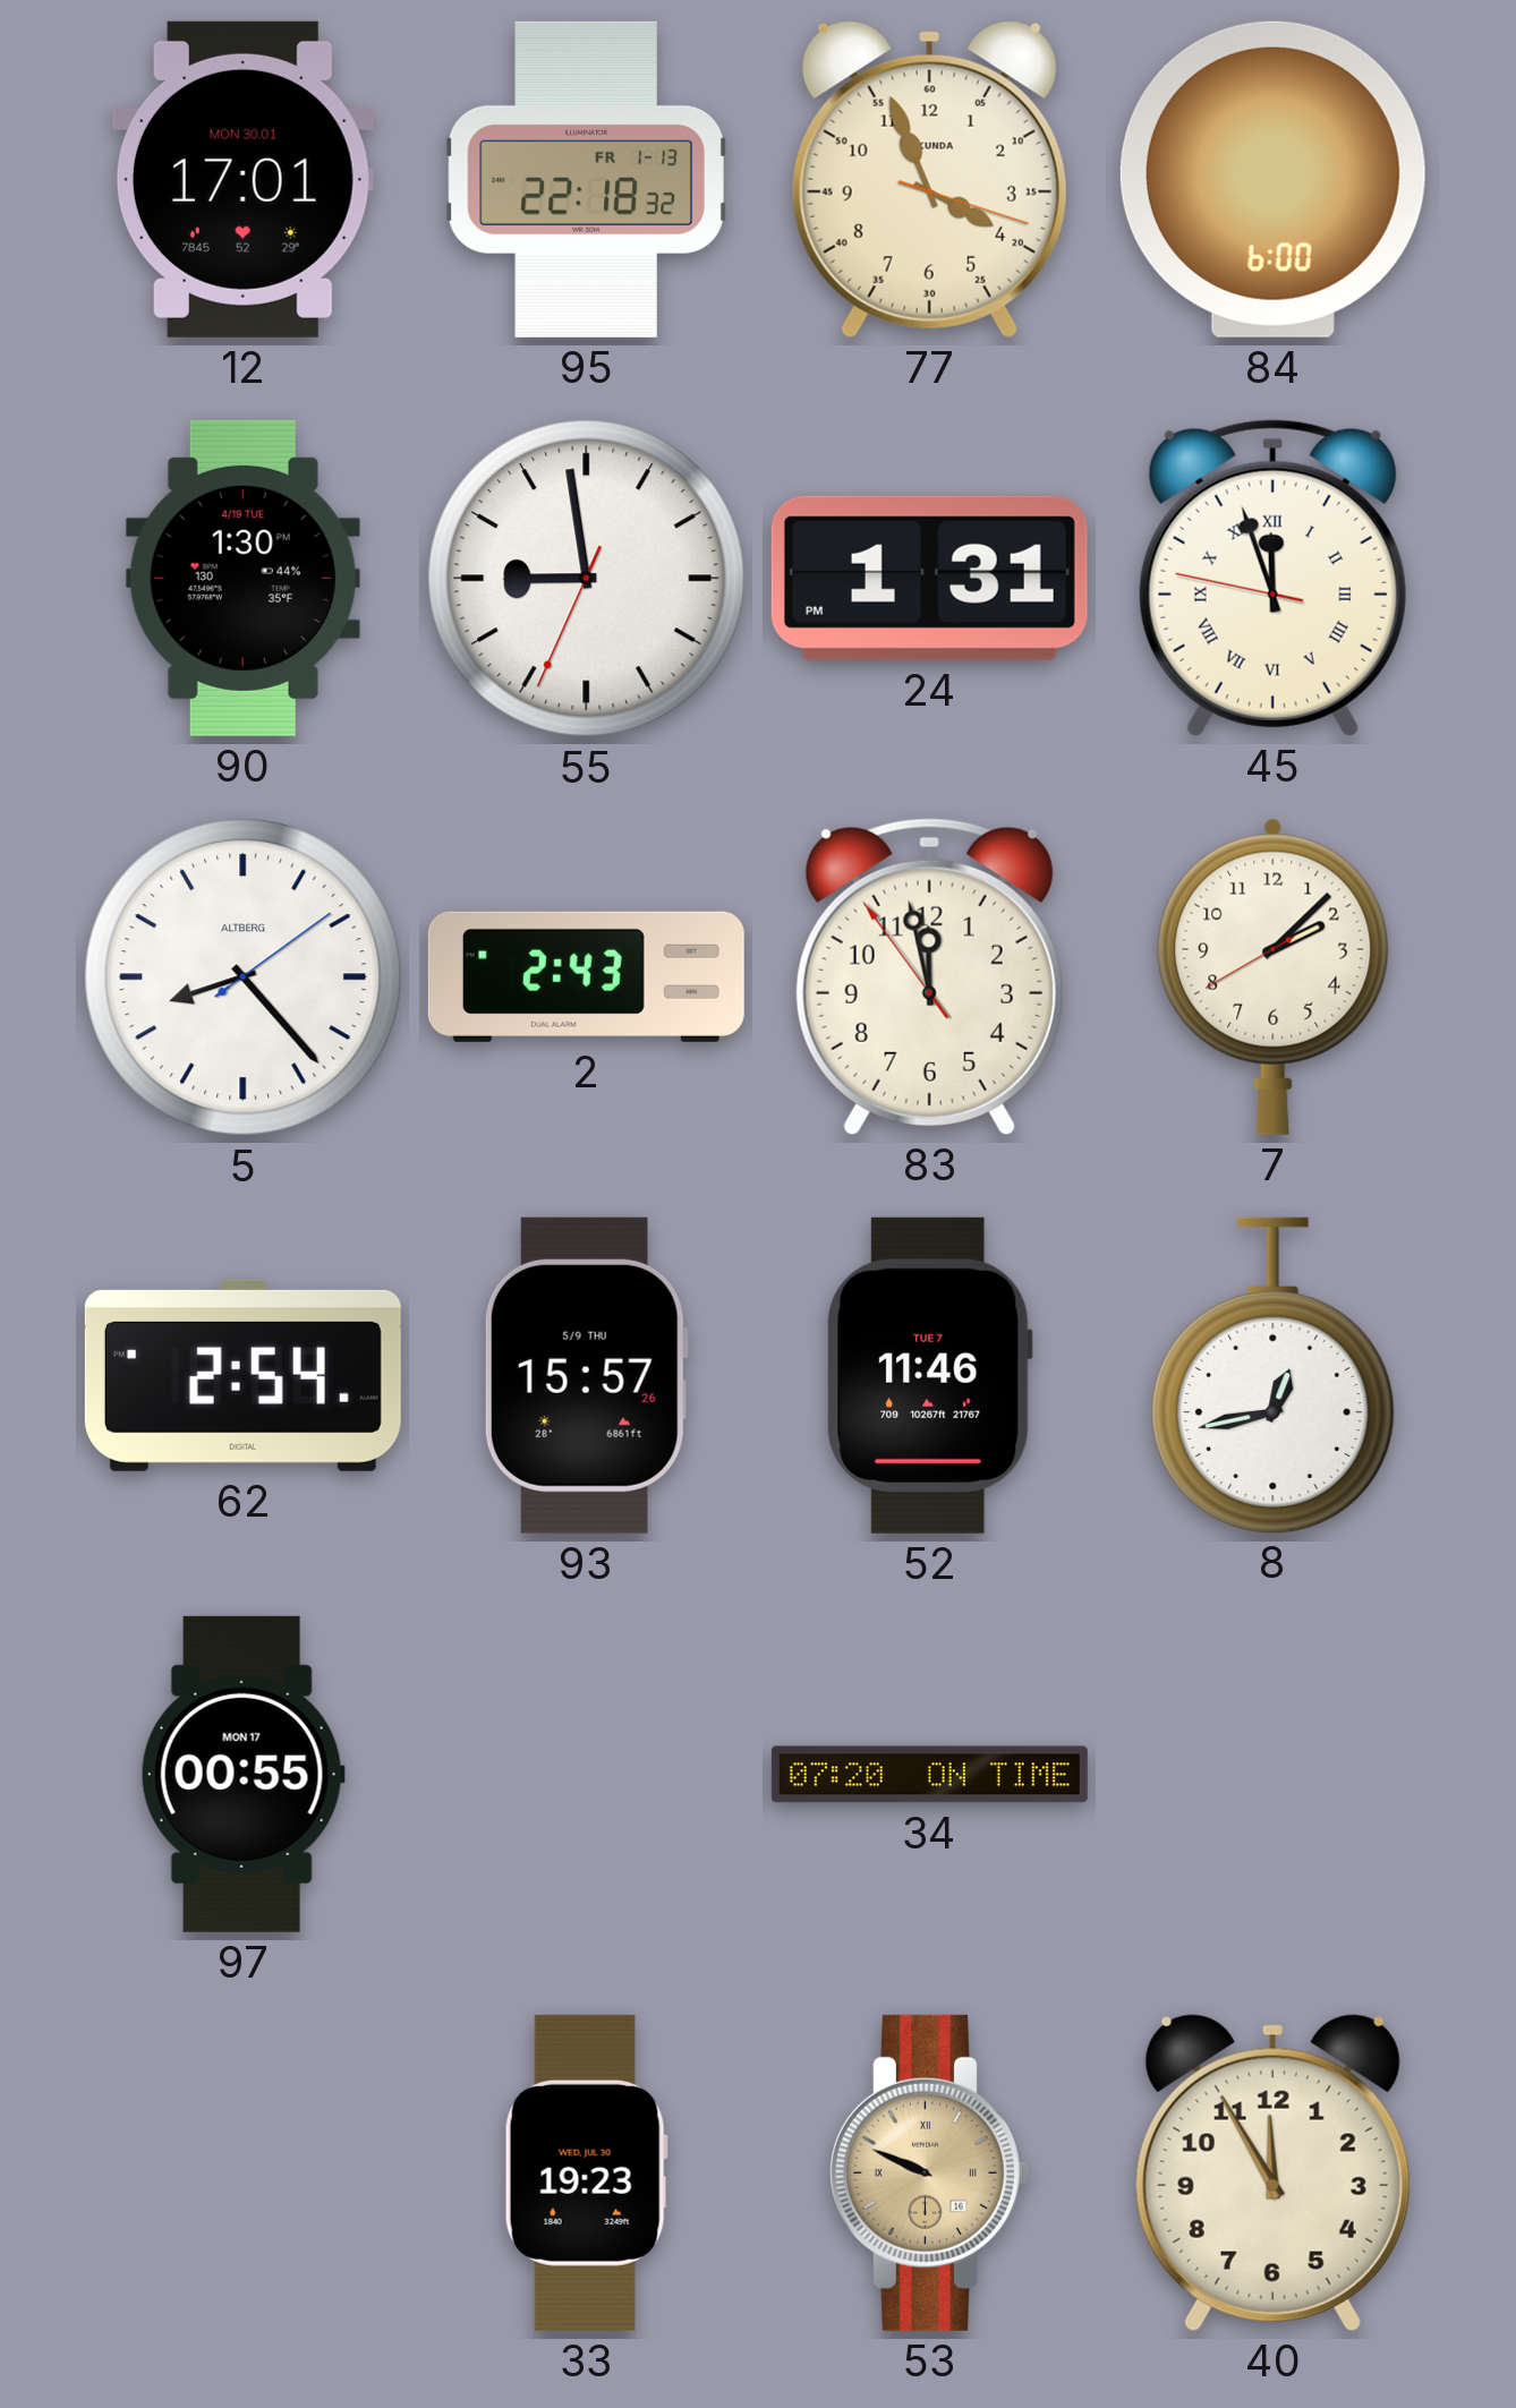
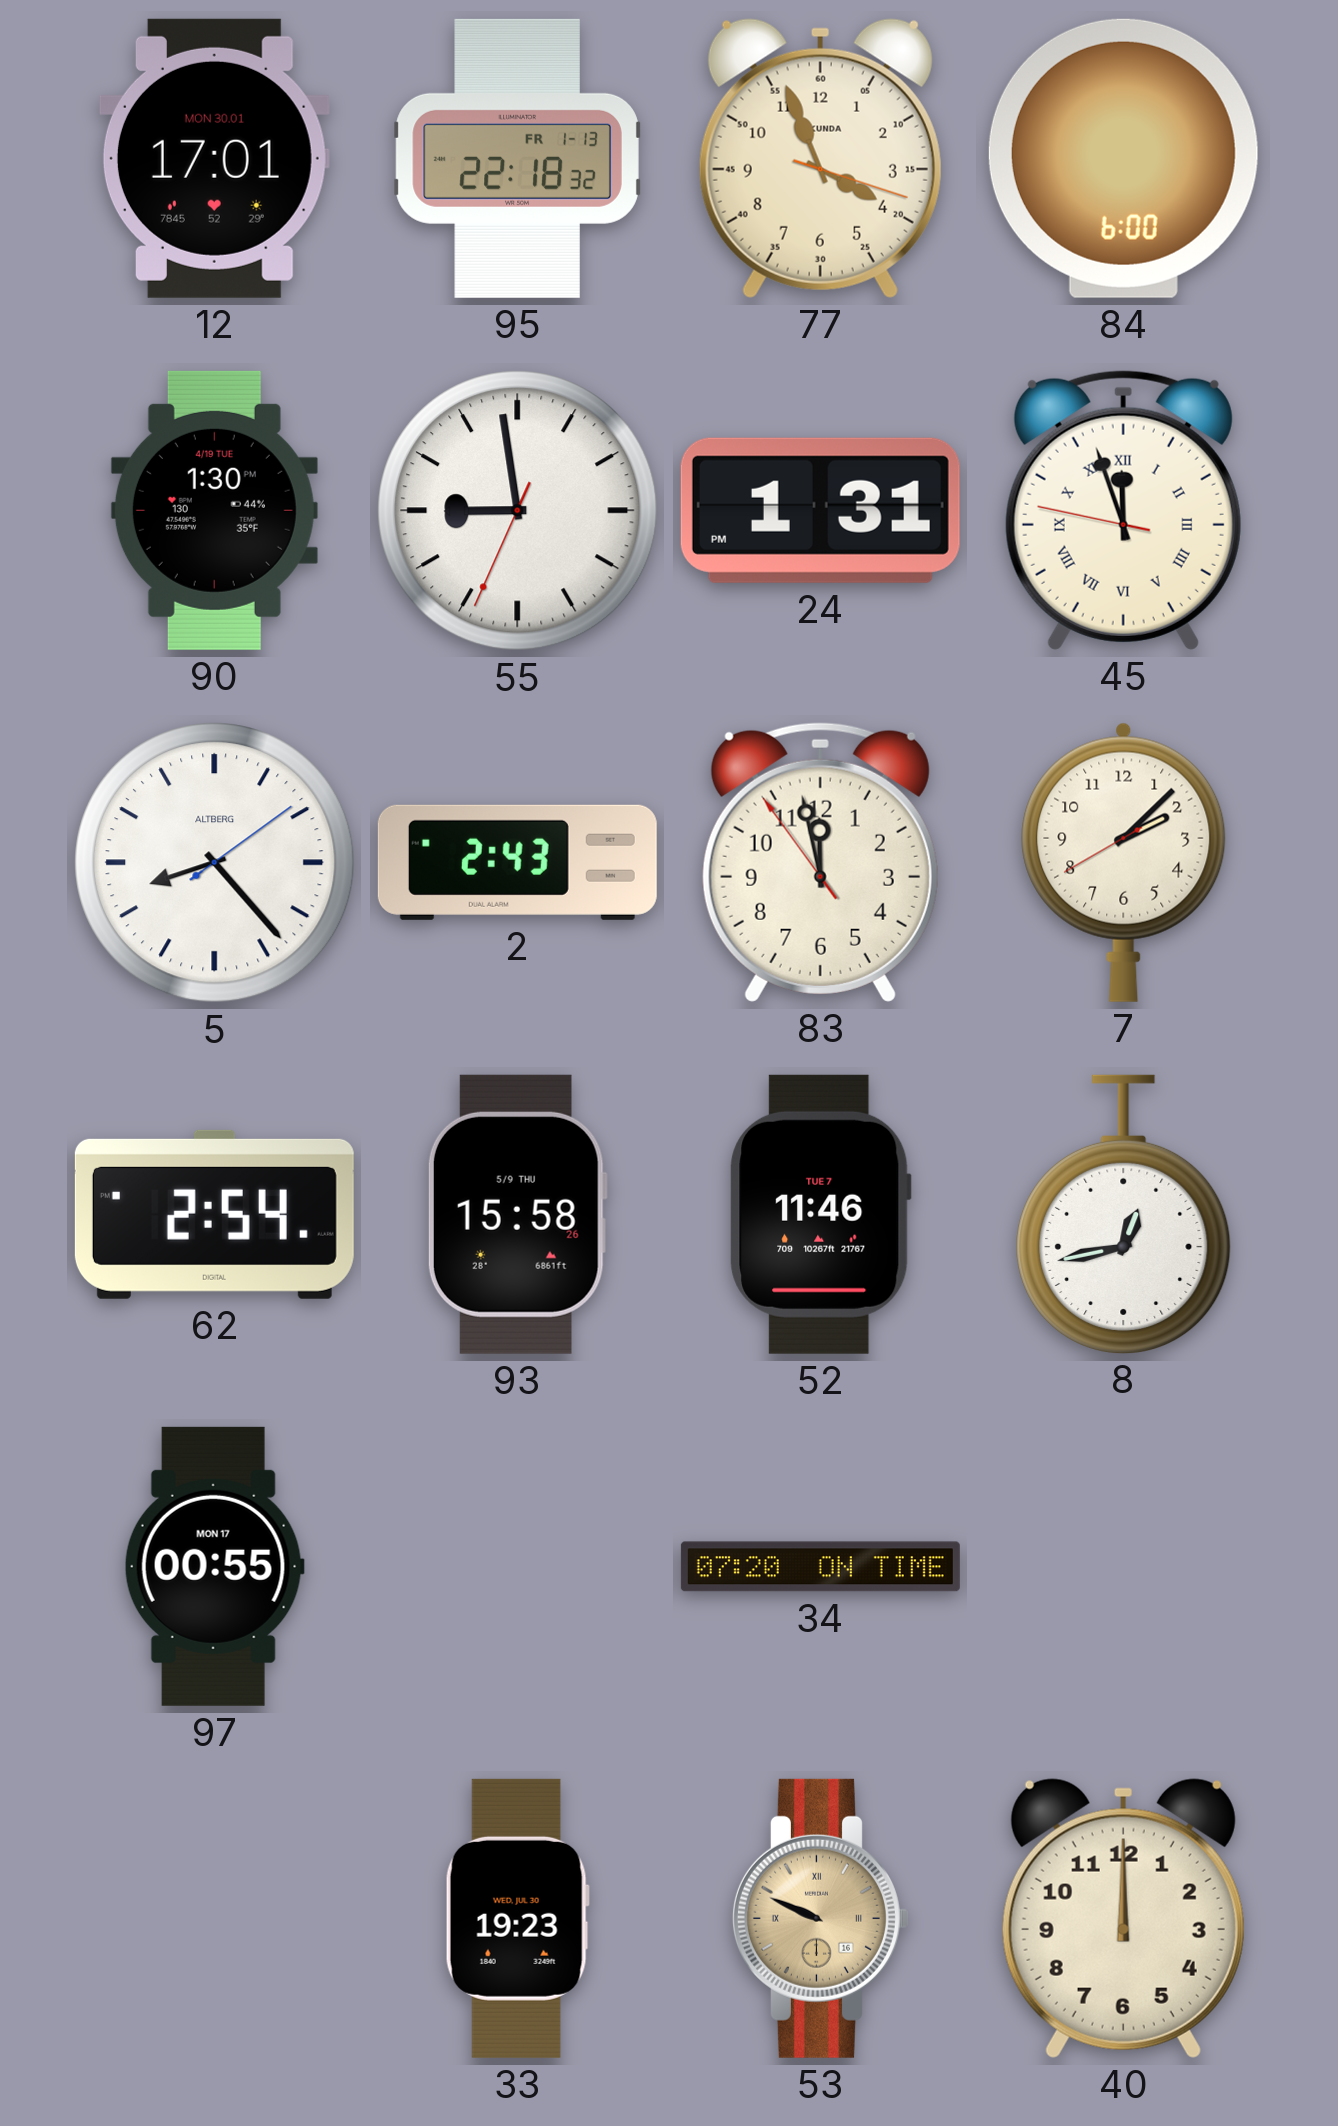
93: 15:57 -> 15:58 (517, 1214)
40: 11:55 -> 12:00 (1123, 1918)
